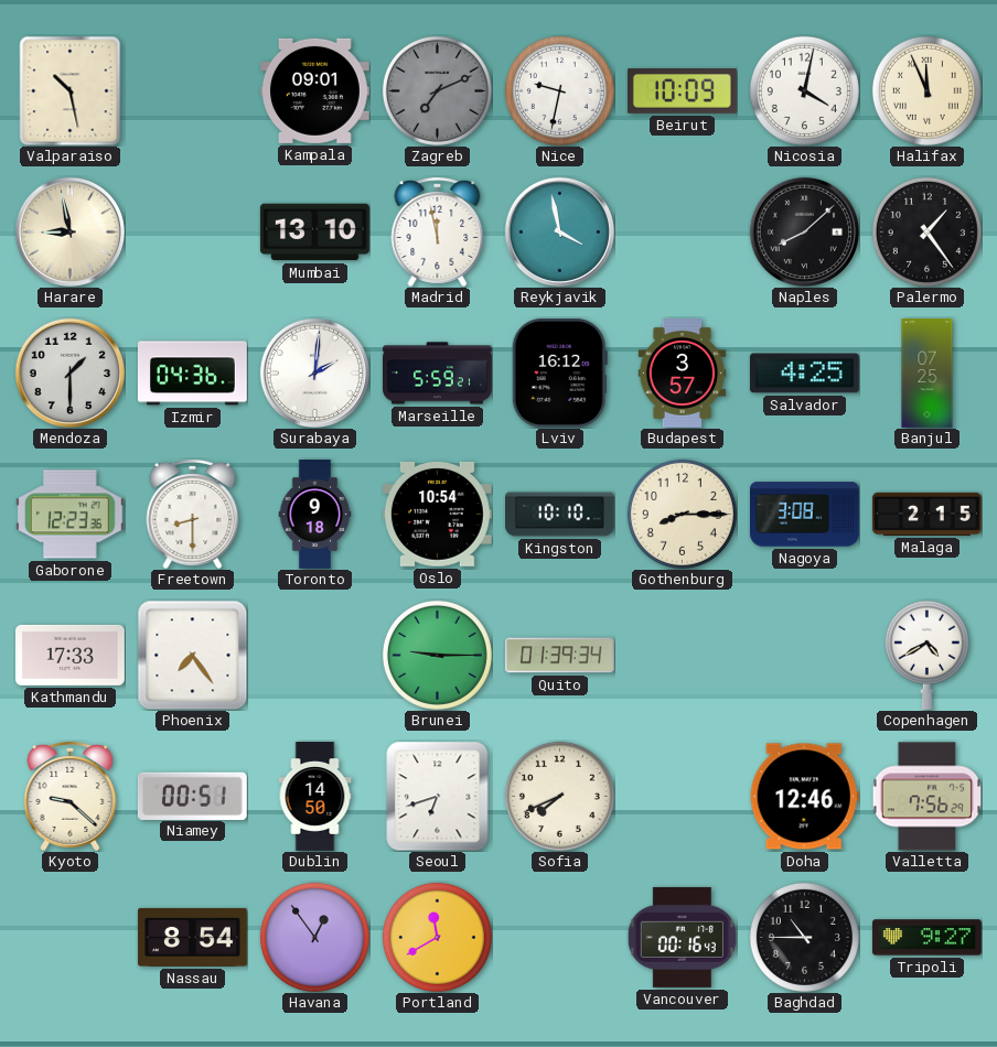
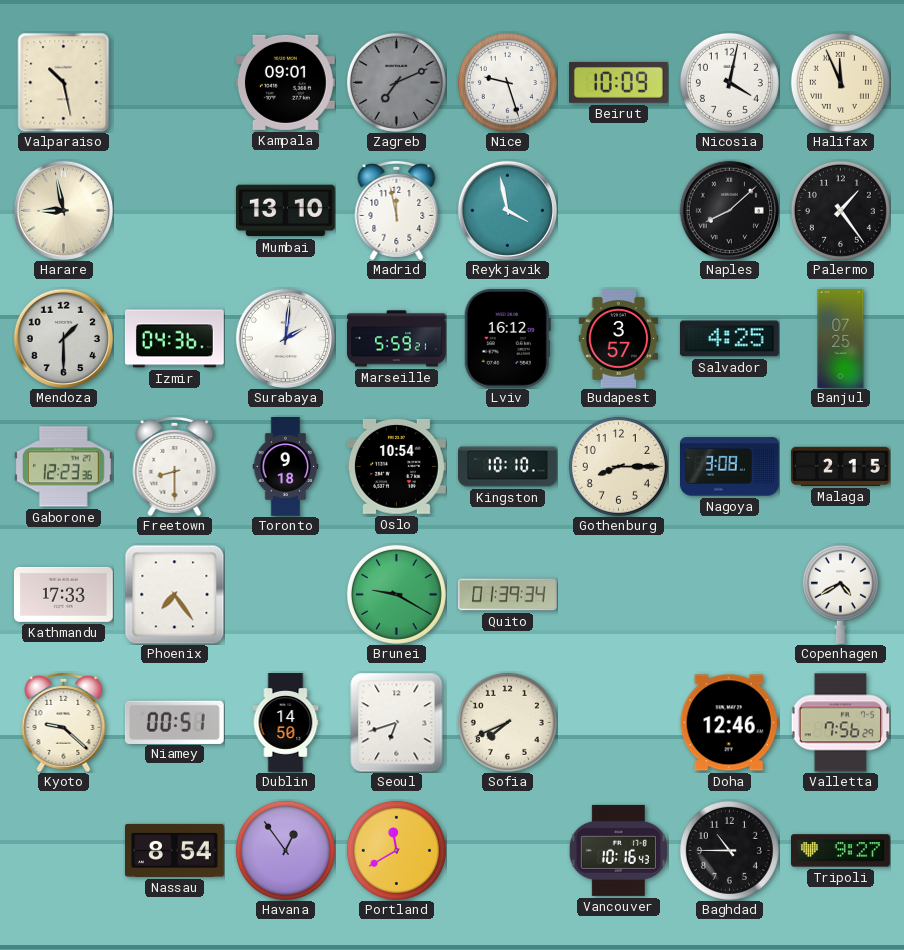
Nice: 9:32 -> 9:27 (507, 82)
Brunei: 9:15 -> 9:20 (396, 594)
Vancouver: 00:16 -> 10:16 (618, 850)
